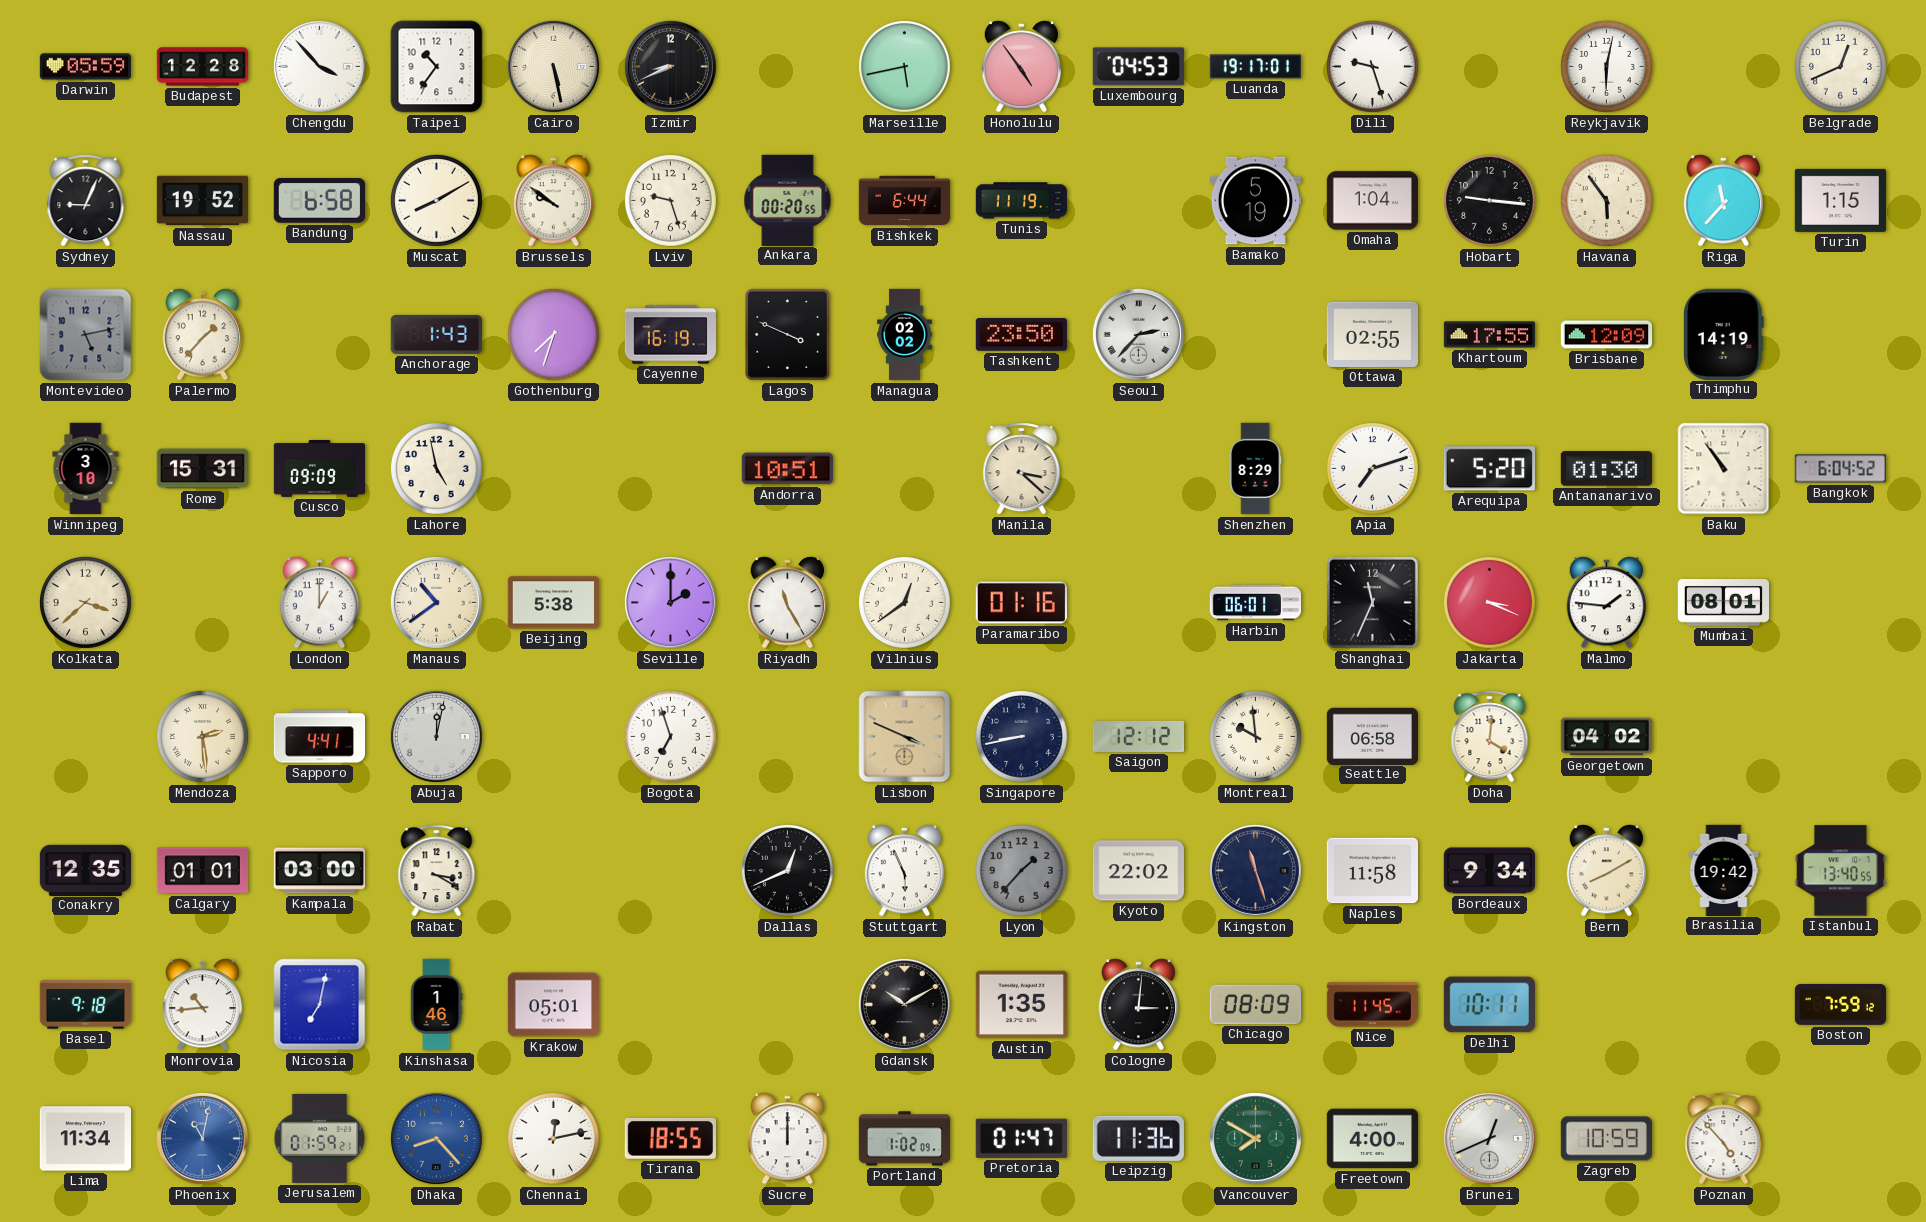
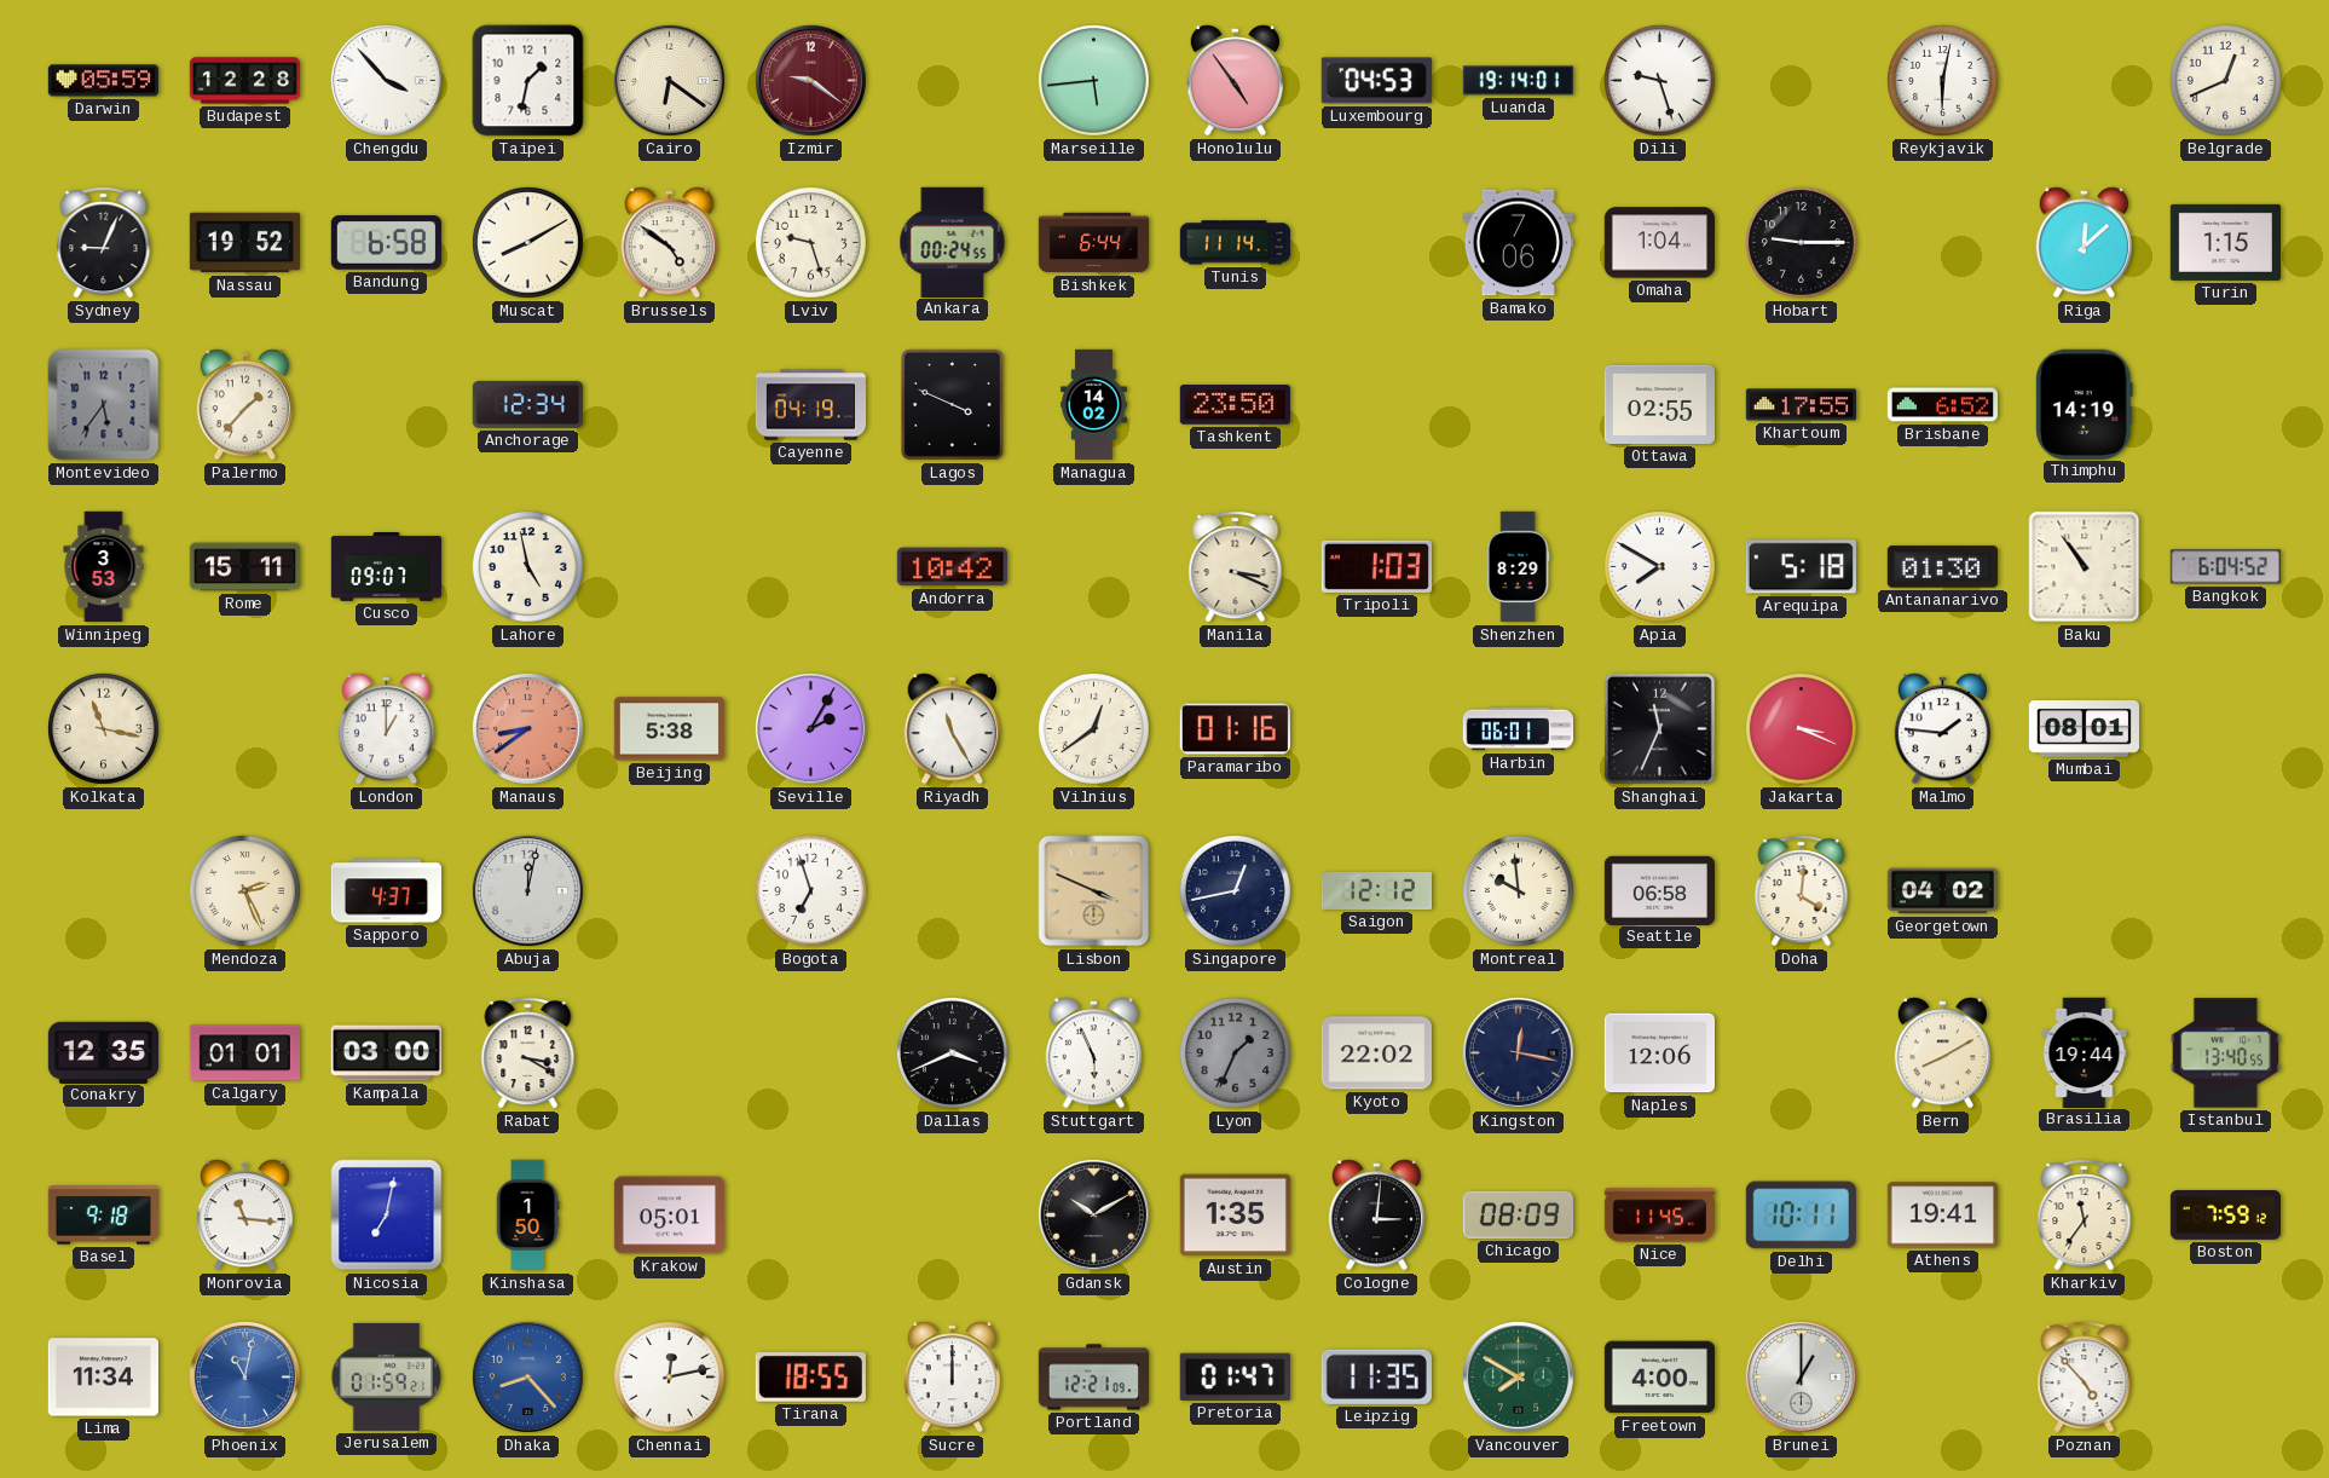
Taipei: 10:36 -> 1:32 (528, 81)
Cairo: 5:28 -> 6:21 (669, 80)
Izmir: 8:41 -> 9:21 (810, 80)
Izmir dial: black -> burgundy (810, 80)
Marseille: 5:43 -> 5:44 (1093, 80)
Luanda: 19:17 -> 19:14 (1518, 81)
Brussels: 9:51 -> 4:51 (670, 243)
Ankara: 00:20 -> 00:24 (953, 242)
Tunis: 11:19 -> 11:14 (1235, 243)
Bamako: 5:19 -> 7:06 (1518, 243)
Hobart: 9:16 -> 9:15 (1801, 242)
Havana: 5:54 -> none (1606, 200)
Riga: 11:37 -> 12:08 (2085, 243)
Montevideo: 5:13 -> 5:36 (104, 405)
Anchorage: 1:43 -> 12:34 (527, 404)
Gothenburg: 7:33 -> none (553, 334)
Cayenne: 16:19 -> 04:19 (810, 405)
Managua: 02:02 -> 14:02 (1094, 405)
Seoul: 2:37 -> none (1138, 334)
Brisbane: 12:09 -> 6:52 (1942, 405)
Winnipeg: 3:10 -> 3:53 (104, 567)
Rome: 15:31 -> 15:11 (245, 567)
Cusco: 09:09 -> 09:07 (387, 567)
Andorra: 10:51 -> 10:42 (952, 567)
Manila: 3:22 -> 3:19 (1236, 567)
Tripoli: none -> 1:03 (1376, 566)
Apia: 7:12 -> 7:50 (1659, 566)
Arequipa: 5:20 -> 5:18 (1801, 567)
Kolkata: 3:38 -> 11:17 (103, 728)
Manaus: 10:39 -> 8:39 (527, 728)
Manaus dial: cream -> salmon (527, 728)
Seville: 2:00 -> 2:05 (810, 728)
Mendoza: 2:29 -> 2:26 (244, 890)
Sapporo: 4:41 -> 4:37 (386, 891)
Singapore: 8:43 -> 12:43 (1235, 890)
Dallas: 12:41 -> 3:41 (952, 1052)
Lyon: 1:37 -> 1:34 (1235, 1052)
Kingston: 11:27 -> 12:17 (1518, 1052)
Naples: 11:58 -> 12:06 (1659, 1053)
Bordeaux: 9:34 -> none (1489, 871)
Brasilia: 19:42 -> 19:44 (2085, 1052)
Monrovia: 10:44 -> 11:16 (245, 1216)
Kinshasa: 1:46 -> 1:50 (527, 1216)
Athens: none -> 19:41 (1942, 1216)
Kharkiv: none -> 11:36 (2085, 1216)
Portland: 1:02 -> 12:21 (1094, 1378)
Leipzig: 11:36 -> 11:35 (1376, 1376)
Brunei: 12:41 -> 1:00 (1801, 1376)
Zagreb: 10:59 -> none (1606, 1139)
